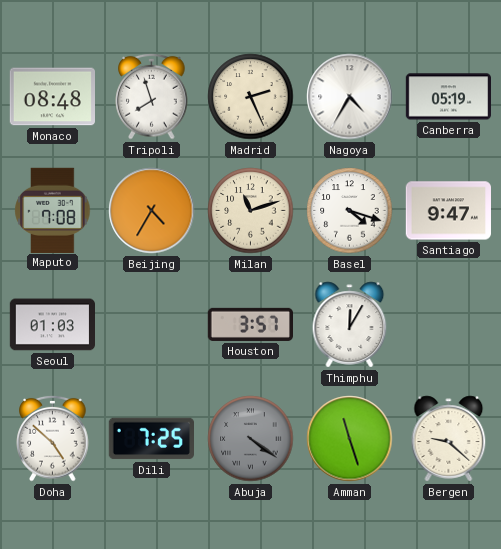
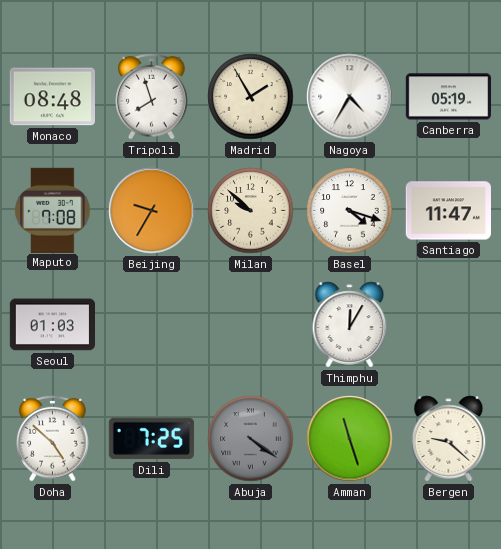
Madrid: 2:26 -> 1:55 (251, 97)
Beijing: 4:35 -> 9:35 (152, 211)
Milan: 11:12 -> 9:52 (251, 211)
Santiago: 9:47 -> 11:47 (448, 211)
Houston: 3:57 -> none (250, 324)
